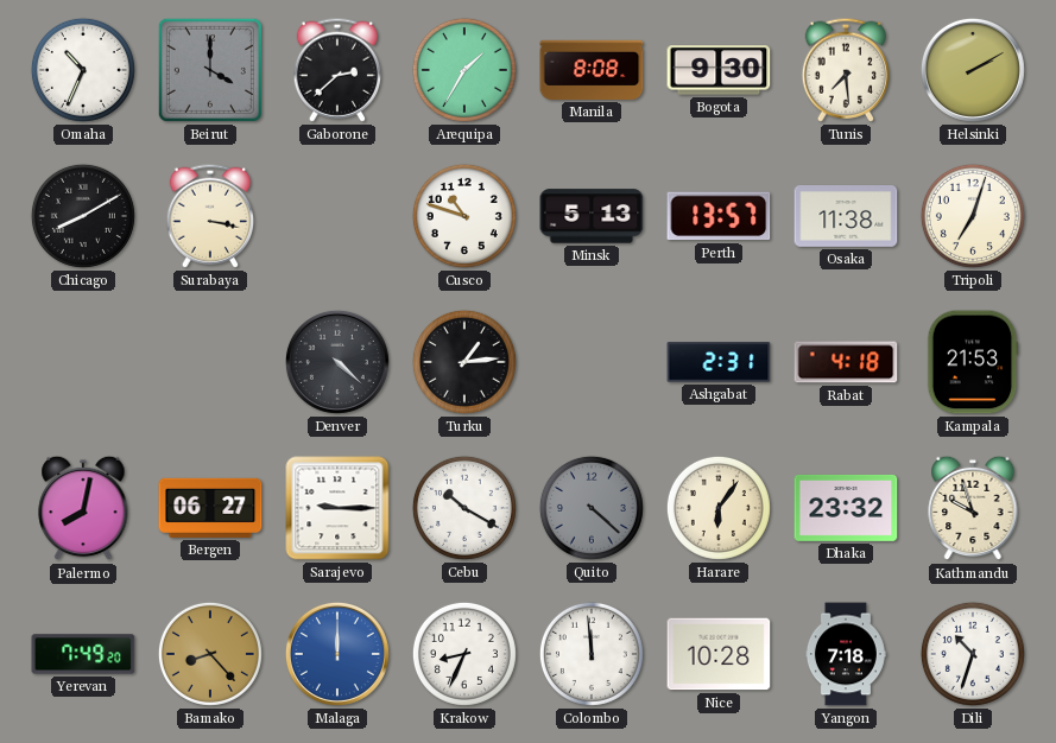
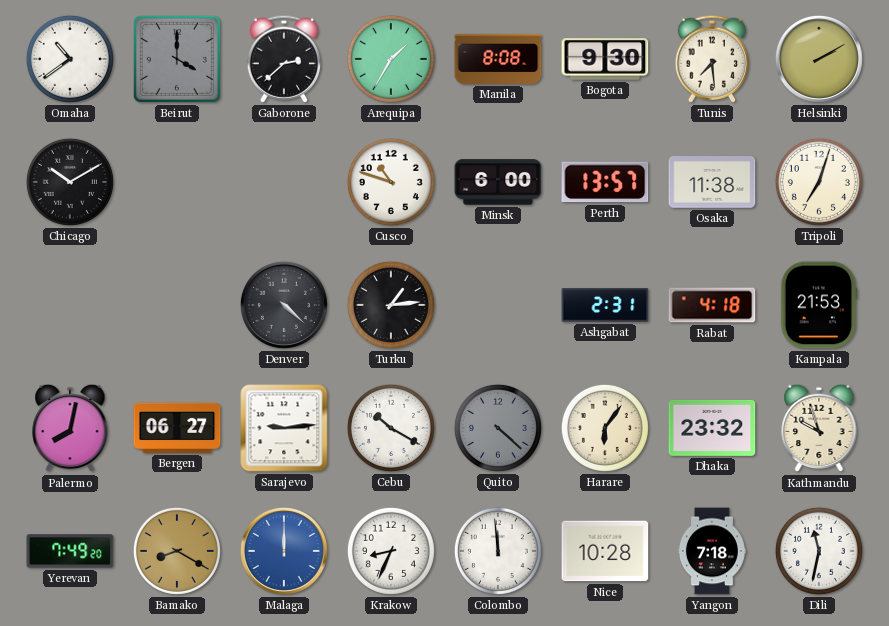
Omaha: 10:34 -> 10:39 (70, 59)
Chicago: 8:10 -> 10:10 (70, 182)
Surabaya: 3:17 -> none (209, 216)
Minsk: 5:13 -> 6:00 (498, 182)
Sarajevo: 9:15 -> 9:14 (284, 428)
Bamako: 8:23 -> 8:20 (177, 551)
Dili: 10:33 -> 11:32 (819, 551)
